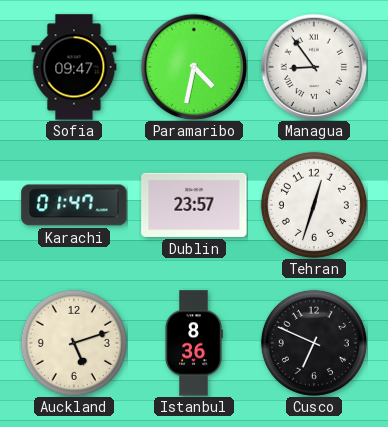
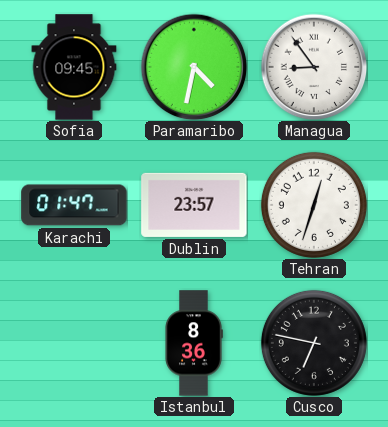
Sofia: 09:47 -> 09:45 (74, 67)
Auckland: 5:12 -> none (74, 343)
Cusco: 6:49 -> 6:47 (314, 343)
